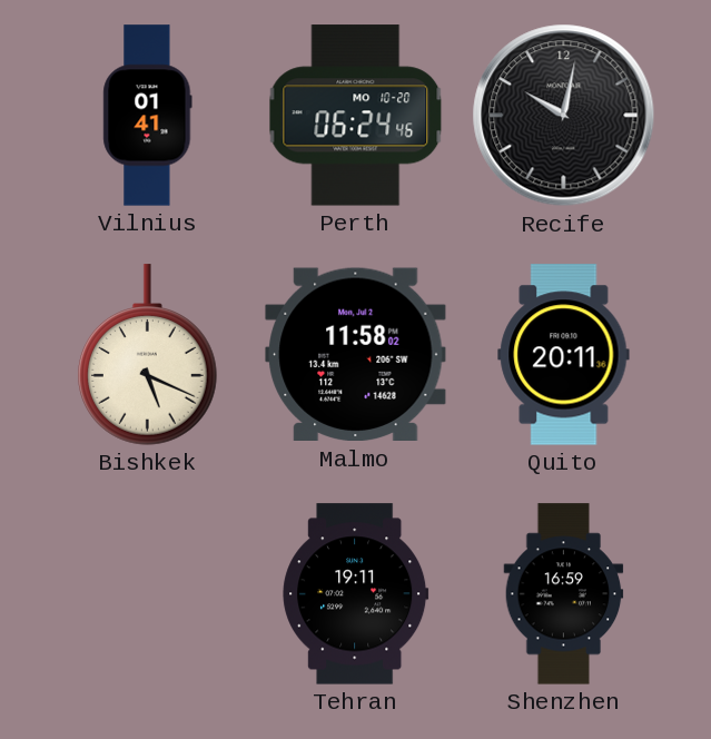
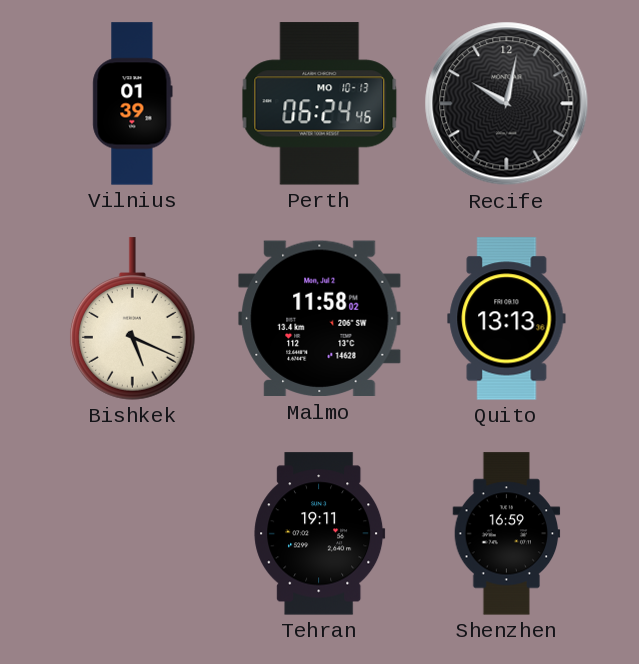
Vilnius: 01:41 -> 01:39 (133, 104)
Perth date: MO 10-20 -> MO 10-13 (320, 104)
Quito: 20:11 -> 13:13 (507, 319)
